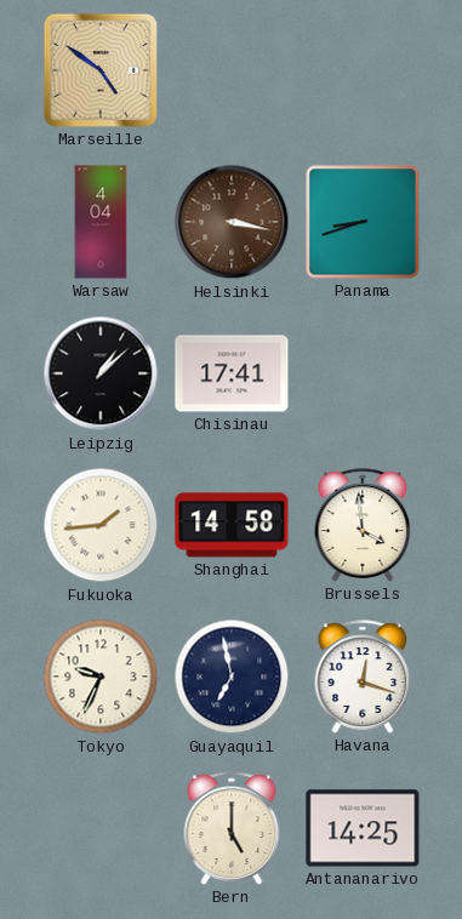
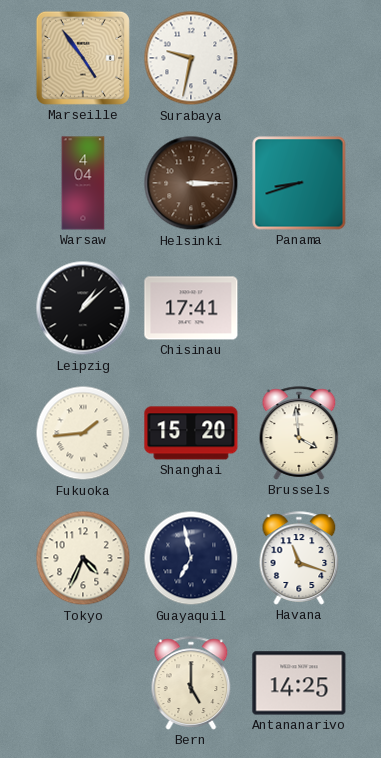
Marseille: 4:51 -> 4:54 (83, 58)
Surabaya: none -> 9:32 (191, 58)
Helsinki: 3:17 -> 3:15 (191, 183)
Shanghai: 14:58 -> 15:20 (191, 433)
Tokyo: 9:34 -> 4:34 (83, 558)
Havana: 12:18 -> 11:18 (299, 558)
